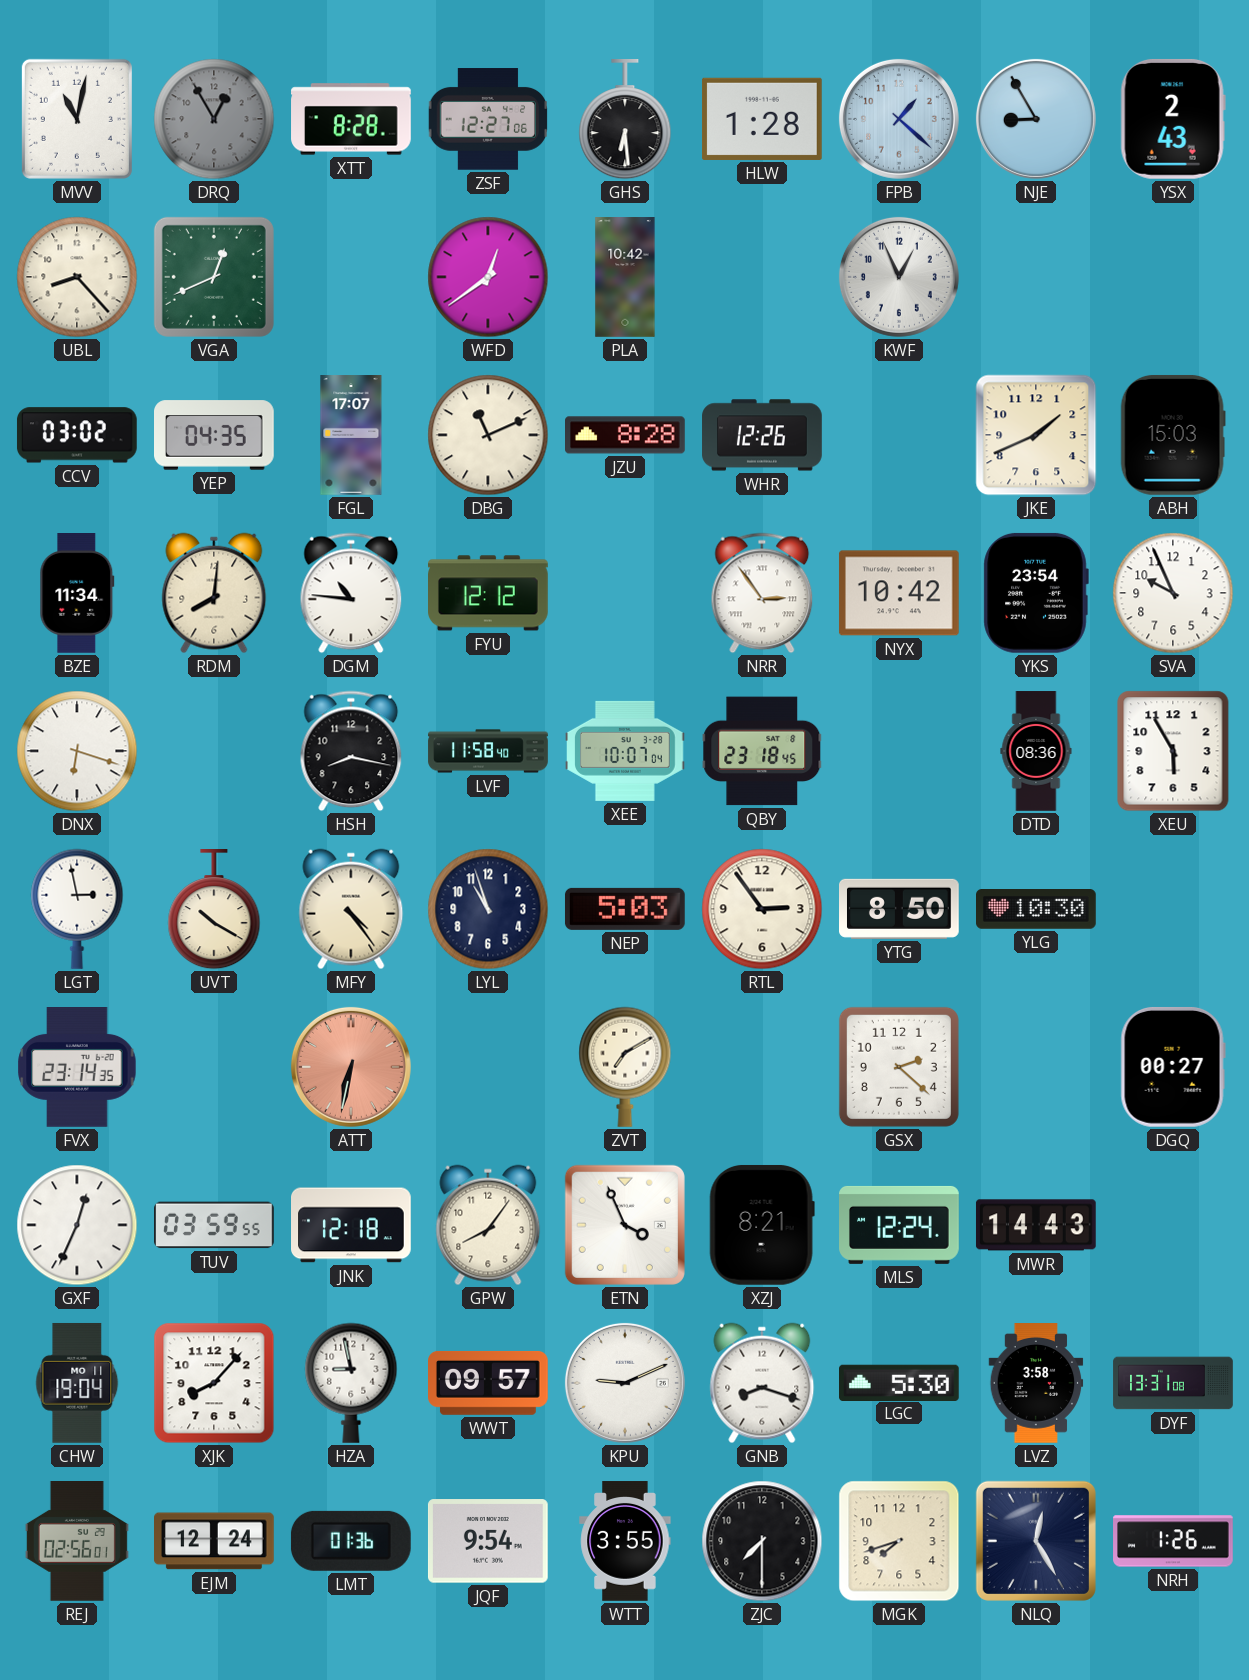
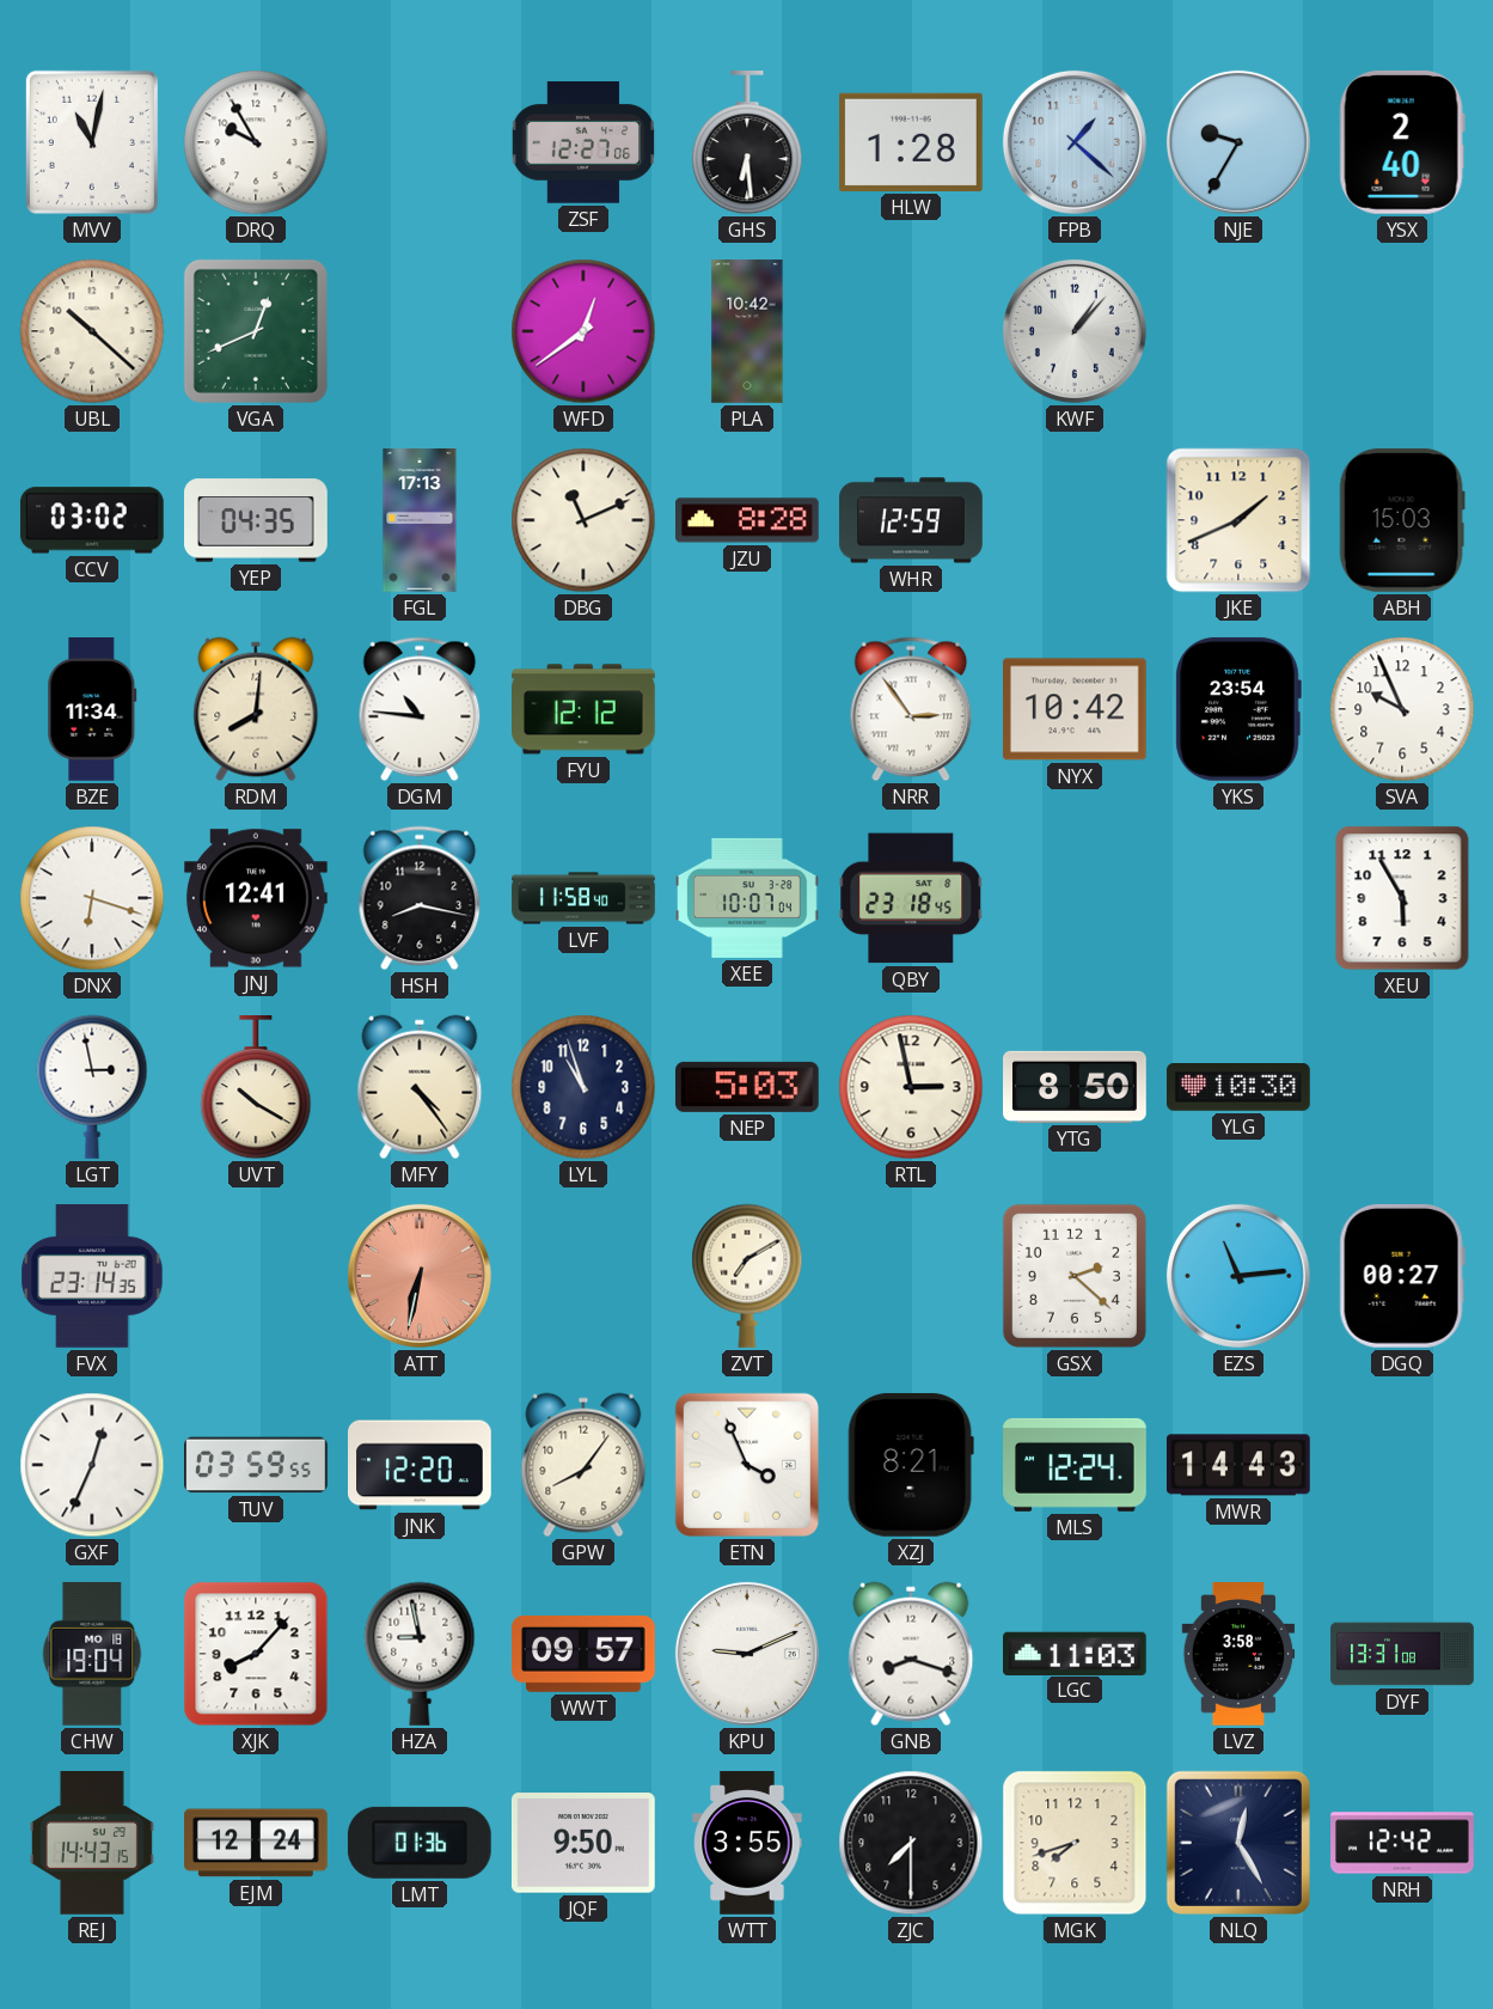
DRQ: 12:55 -> 9:55 (256, 142)
DRQ dial: grey -> white (256, 142)
XTT: 8:28 -> none (351, 119)
NJE: 8:55 -> 9:35 (1238, 142)
YSX: 2:43 -> 2:40 (1402, 142)
UBL: 8:23 -> 10:22 (92, 331)
KWF: 12:56 -> 1:07 (1075, 331)
FGL: 17:07 -> 17:13 (420, 520)
WHR: 12:26 -> 12:59 (911, 520)
JNJ: none -> 12:41 (257, 898)
DTD: 08:36 -> none (1036, 751)
RTL: 2:54 -> 2:58 (911, 1087)
EZS: none -> 11:14 (1238, 1276)
JNK: 12:18 -> 12:20 (421, 1465)
CHW date: MO 11 -> MO 18 (92, 1654)
LGC: 5:30 -> 11:03 (1076, 1653)
REJ: 02:56 -> 14:43 (92, 1844)
JQF: 9:54 -> 9:50 (583, 1843)
NRH: 1:26 -> 12:42 (1402, 1843)
